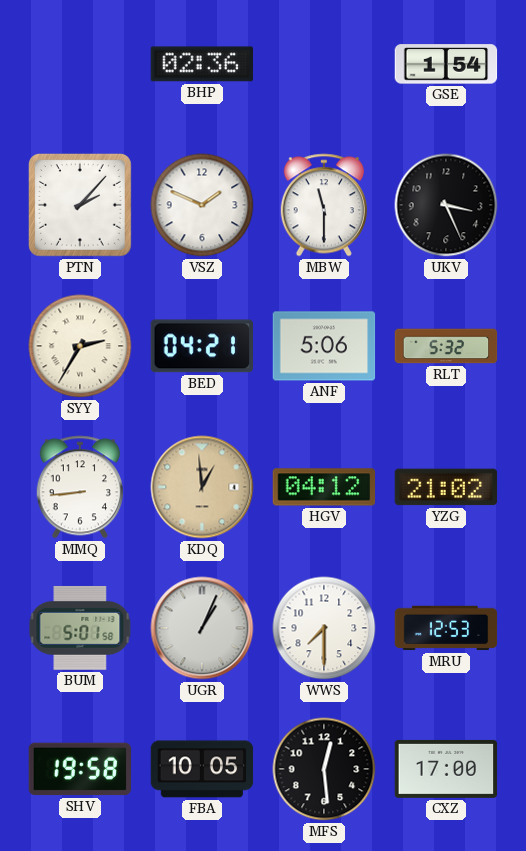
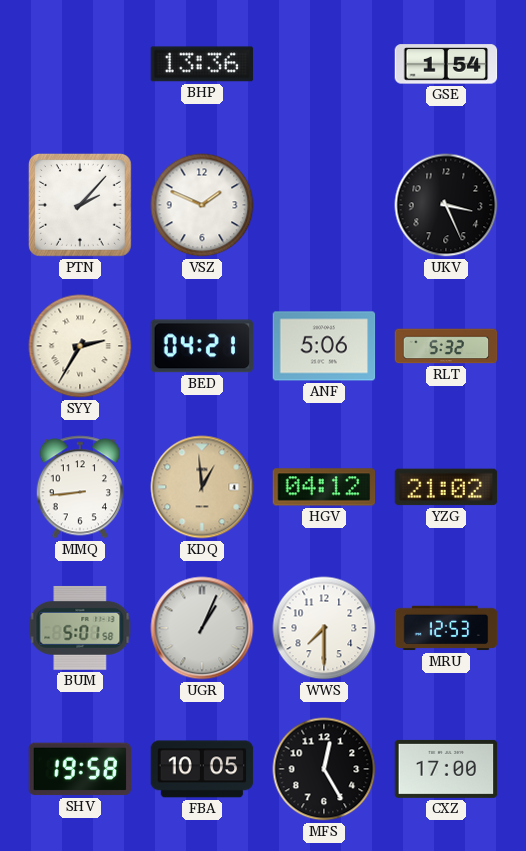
BHP: 02:36 -> 13:36 (201, 64)
MBW: 11:30 -> none (324, 205)
MFS: 12:29 -> 12:25 (324, 769)
